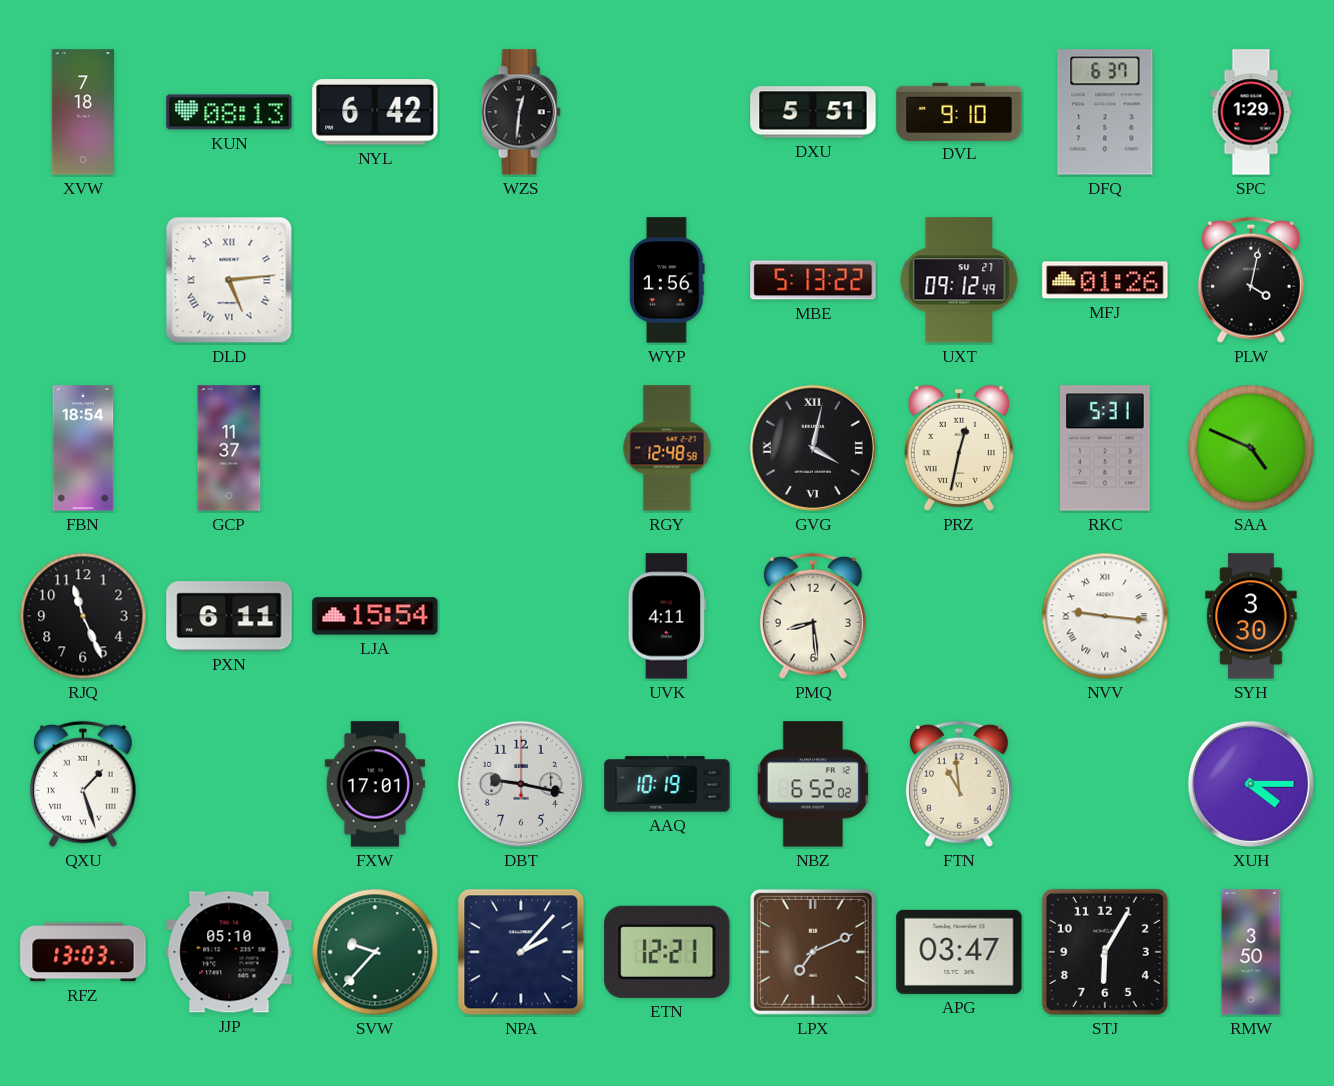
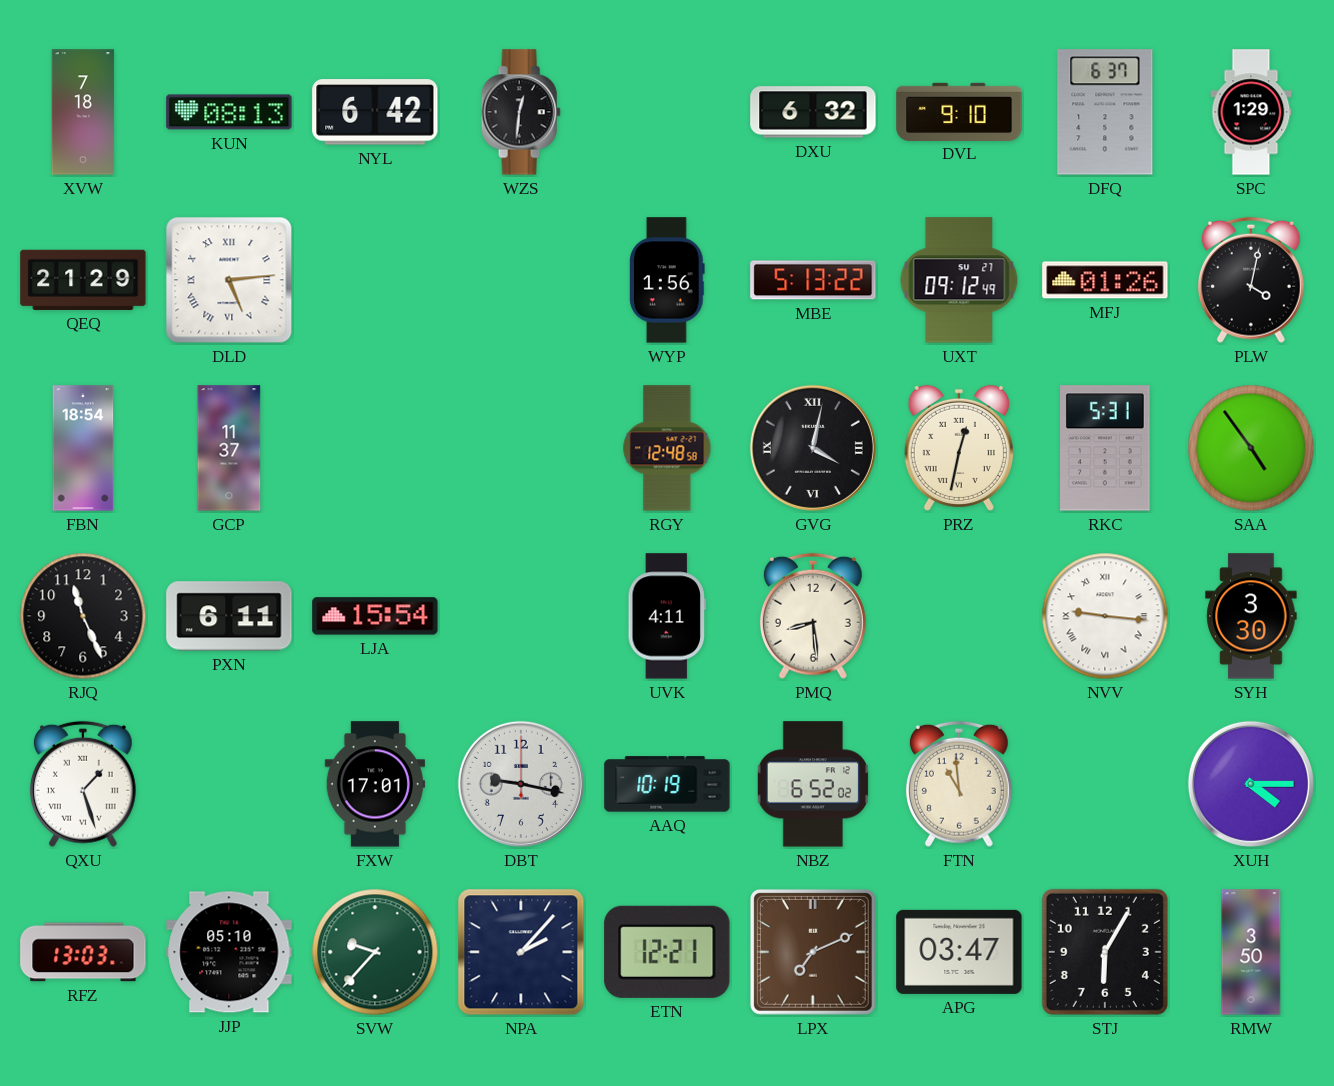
DXU: 5:51 -> 6:32 (813, 112)
QEQ: none -> 21:29 (83, 280)
SAA: 4:49 -> 4:54 (1251, 448)
